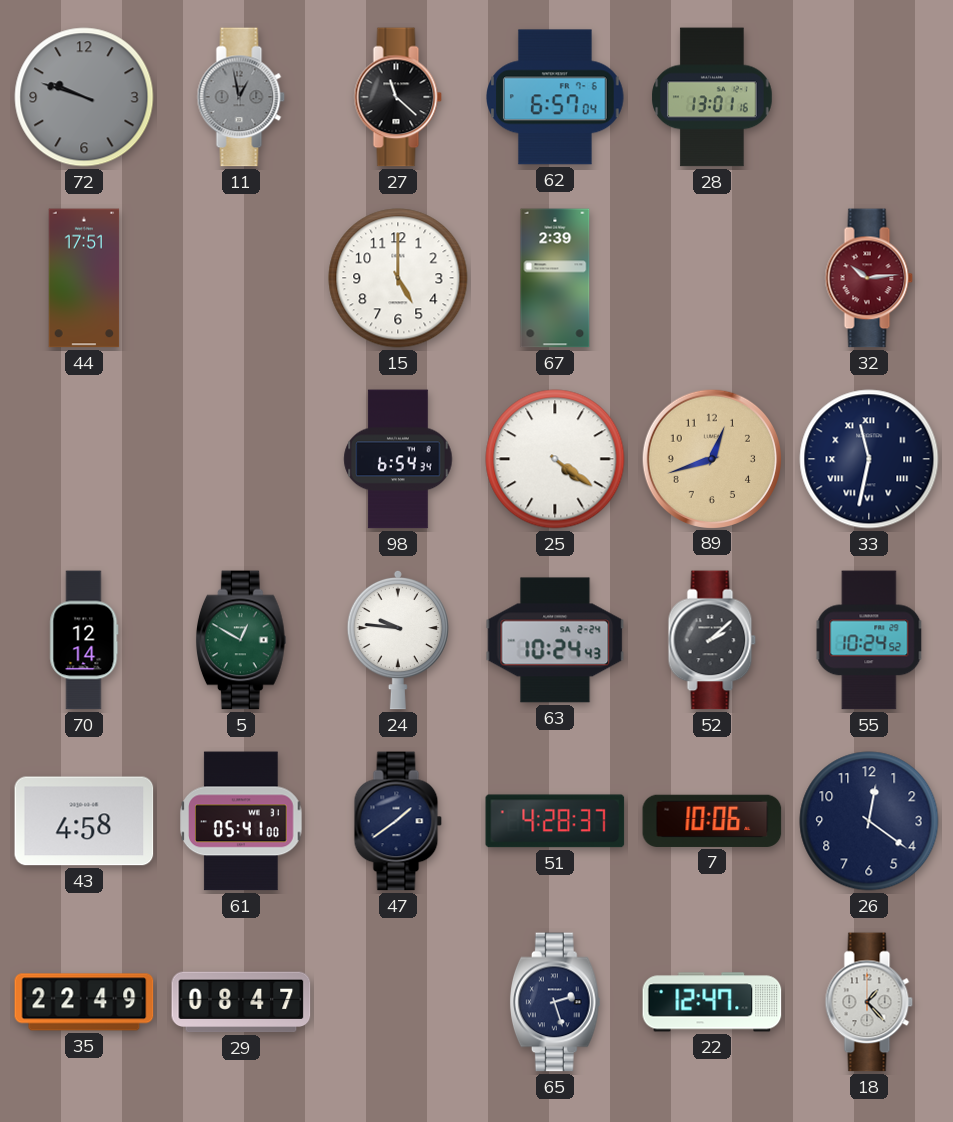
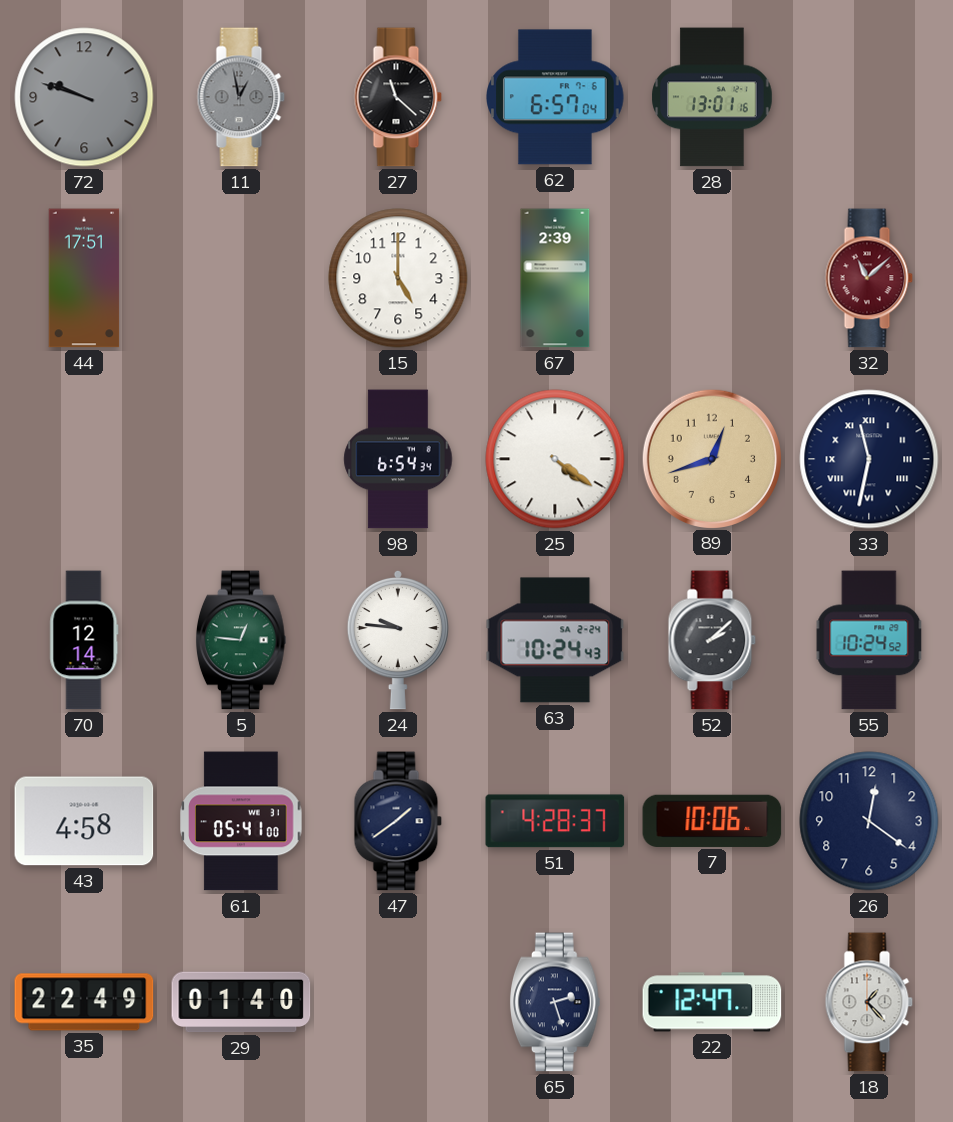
32: 10:14 -> 11:08 (869, 278)
5: 12:50 -> 12:46 (241, 640)
29: 08:47 -> 01:40 (241, 1002)
